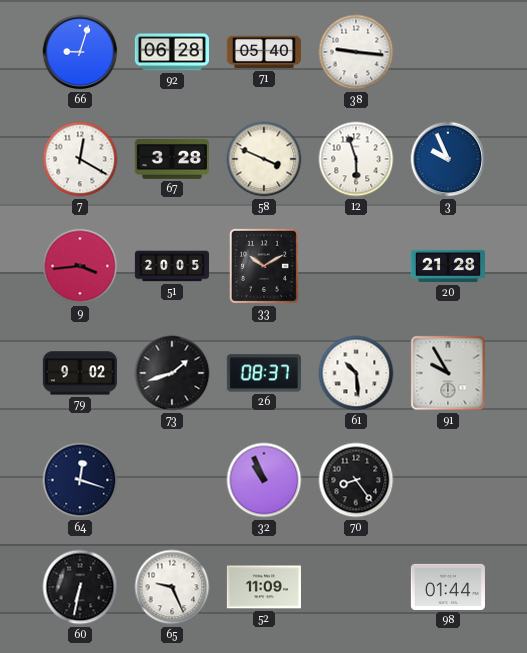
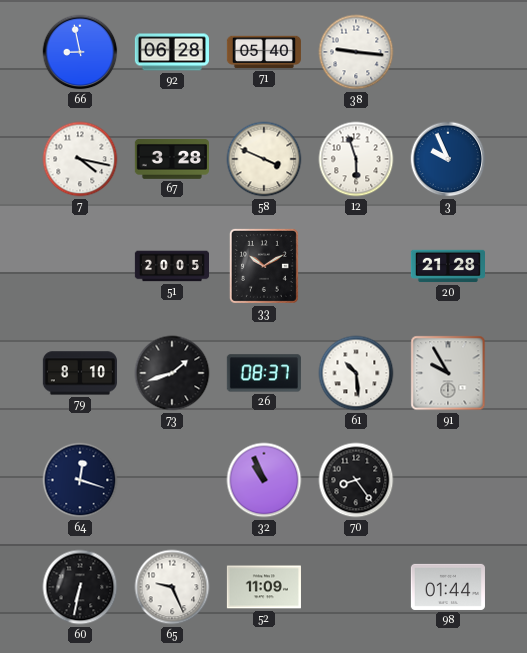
66: 9:03 -> 8:58 (80, 52)
7: 12:20 -> 4:17 (80, 159)
9: 3:44 -> none (80, 266)
79: 9:02 -> 8:10 (80, 373)
